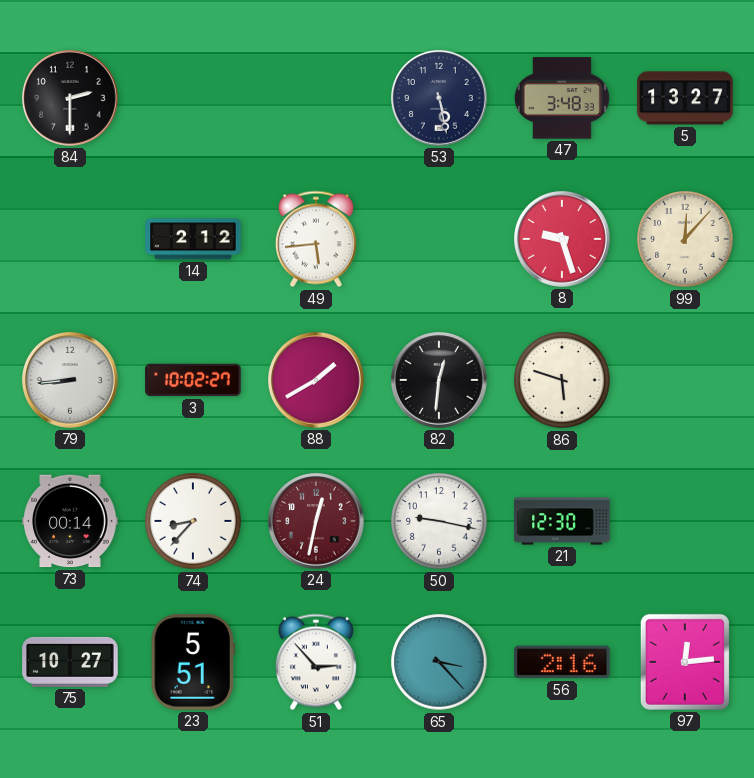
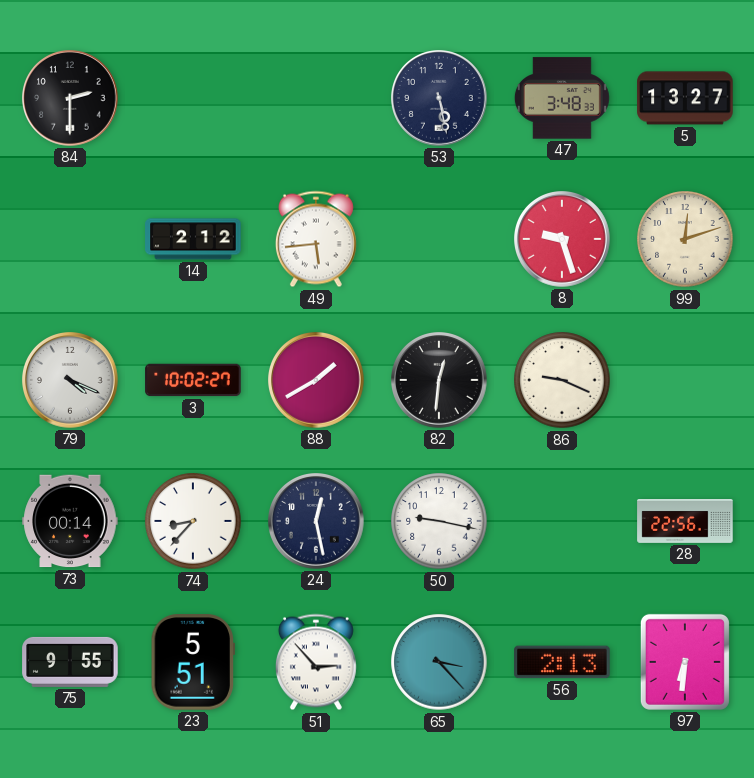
99: 12:07 -> 12:12 (685, 239)
79: 8:44 -> 4:19 (71, 381)
86: 5:48 -> 9:19 (562, 380)
24: 12:32 -> 12:28 (317, 522)
24 dial: burgundy -> navy (317, 522)
21: 12:30 -> none (562, 521)
28: none -> 22:56 (685, 522)
75: 10:27 -> 9:55 (70, 662)
56: 2:16 -> 2:13 (562, 662)
97: 12:14 -> 6:31 (685, 662)
